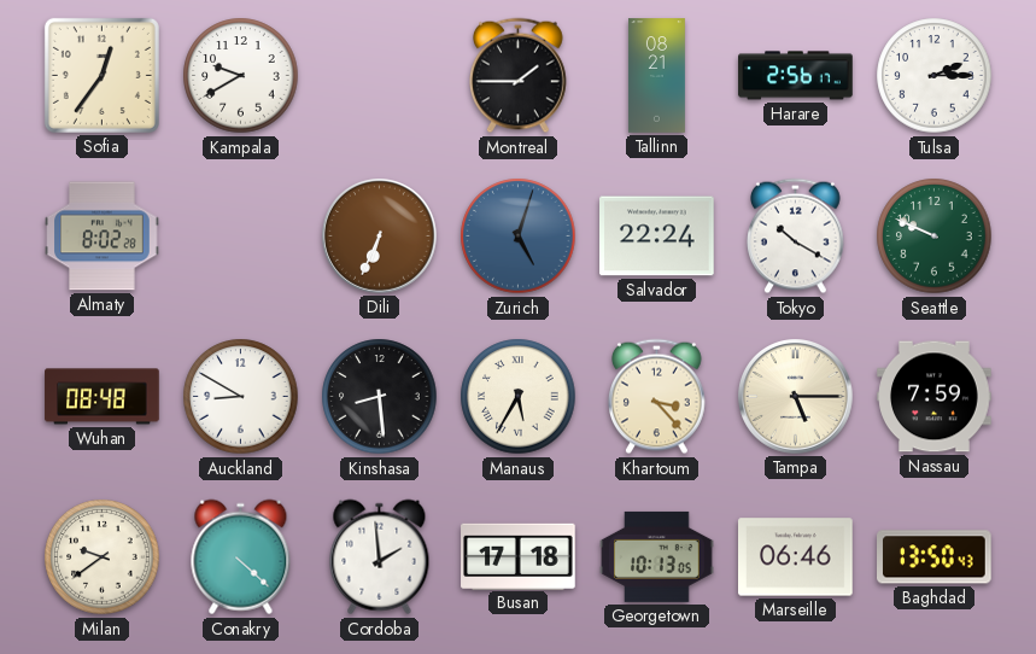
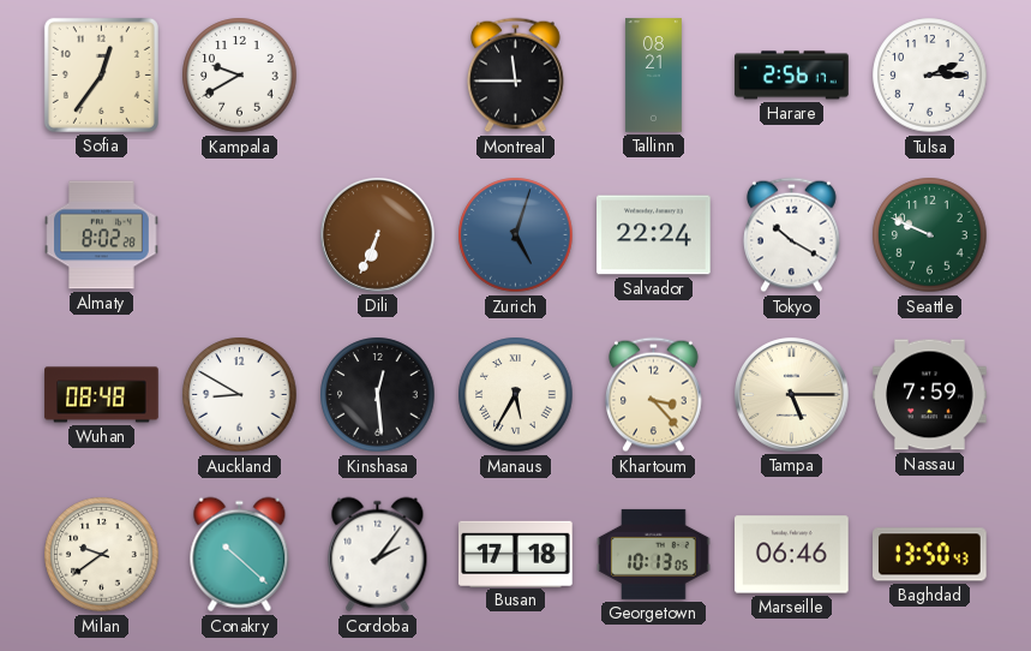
Montreal: 1:45 -> 11:45 (516, 76)
Kinshasa: 8:29 -> 12:29 (378, 395)
Conakry: 4:22 -> 10:22 (240, 555)
Cordoba: 1:59 -> 2:06 (378, 555)
